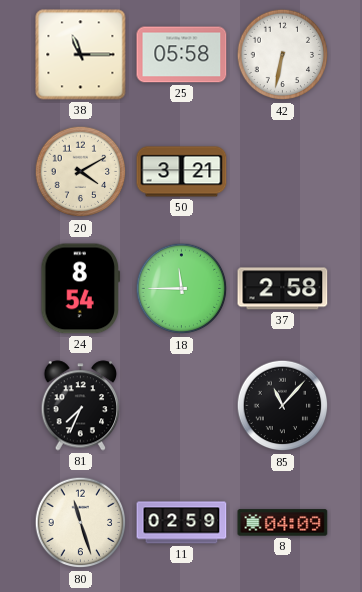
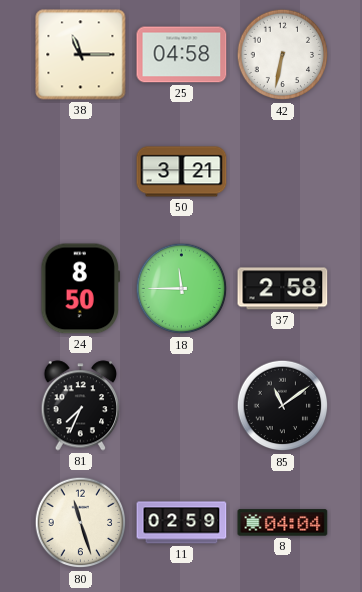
25: 05:58 -> 04:58 (182, 55)
20: 4:10 -> none (81, 172)
24: 8:54 -> 8:50 (81, 289)
85: 11:07 -> 11:09 (283, 406)
8: 04:09 -> 04:04 (283, 523)
